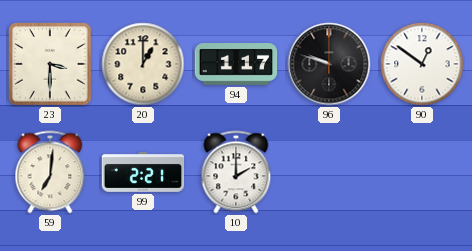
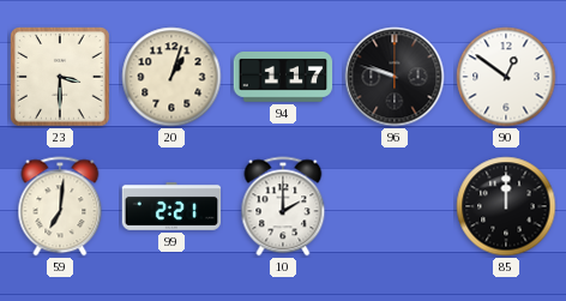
20: 1:00 -> 1:03 (171, 77)
85: none -> 12:00 (506, 206)
